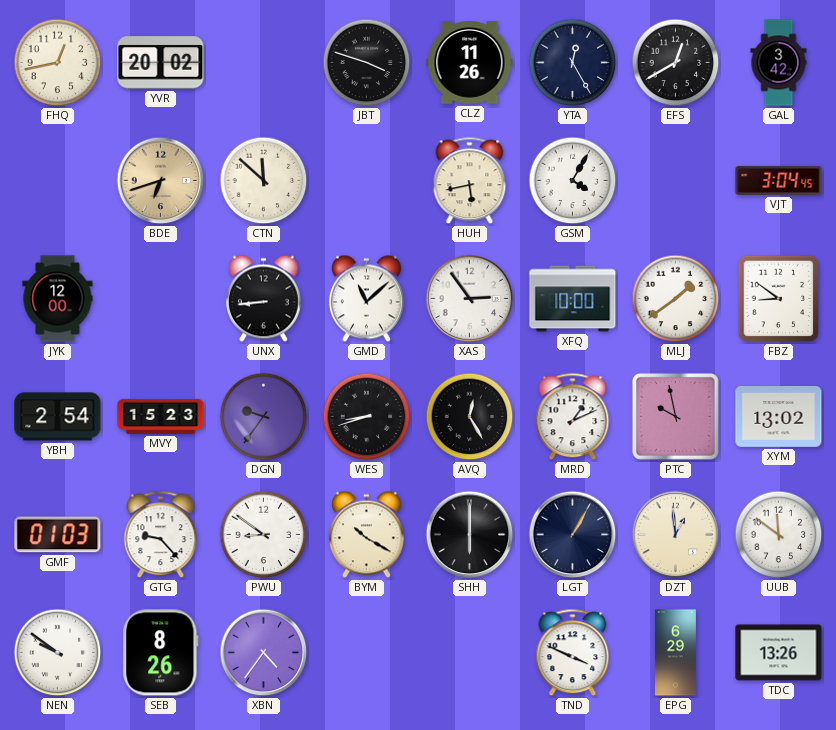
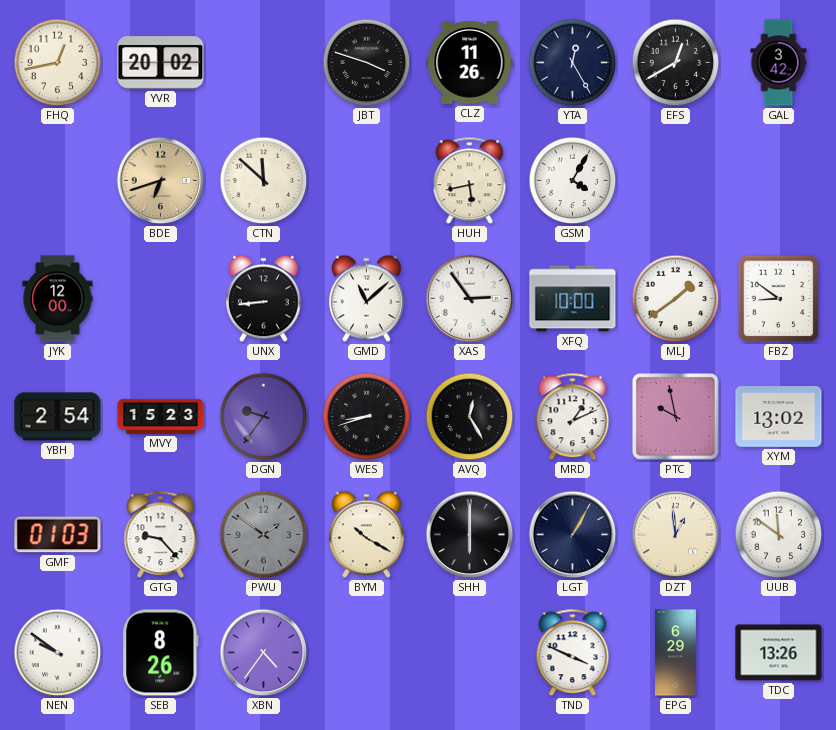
VJT: 3:04 -> none (779, 180)
PWU: 8:51 -> 1:51 (264, 535)
PWU dial: white -> grey (264, 535)
